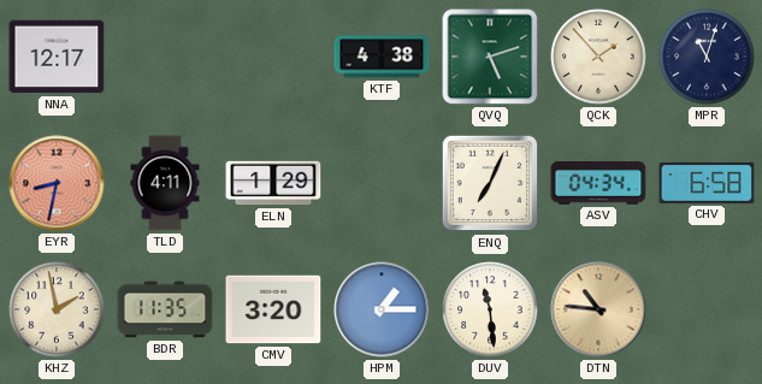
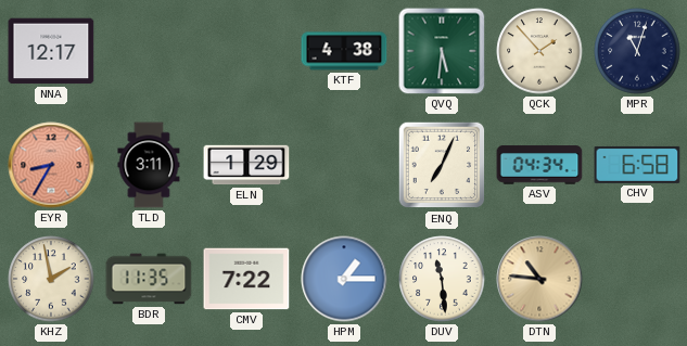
QVQ: 5:12 -> 5:31 (442, 51)
EYR: 8:32 -> 8:35 (51, 165)
TLD: 4:11 -> 3:11 (149, 165)
CMV: 3:20 -> 7:22 (246, 279)
